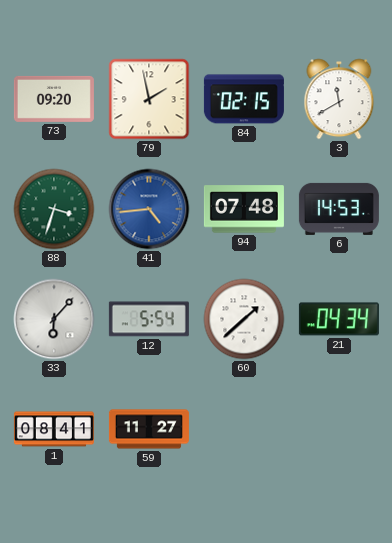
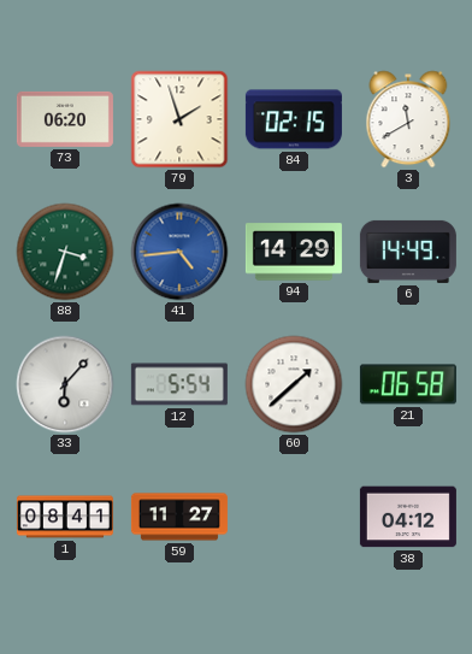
73: 09:20 -> 06:20 (65, 119)
79: 1:58 -> 1:57 (179, 119)
94: 07:48 -> 14:29 (294, 252)
6: 14:53 -> 14:49 (408, 252)
21: 04:34 -> 06:58 (408, 384)
38: none -> 04:12 (408, 517)
